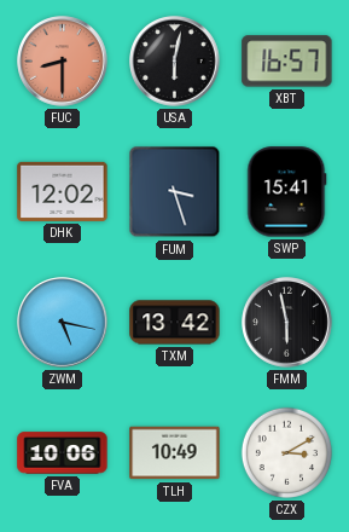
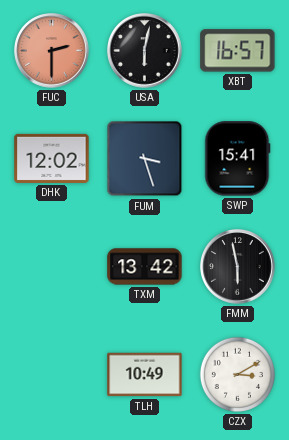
FUC: 8:30 -> 2:30 (52, 51)
ZWM: 5:17 -> none (63, 323)
FVA: 10:06 -> none (63, 453)
